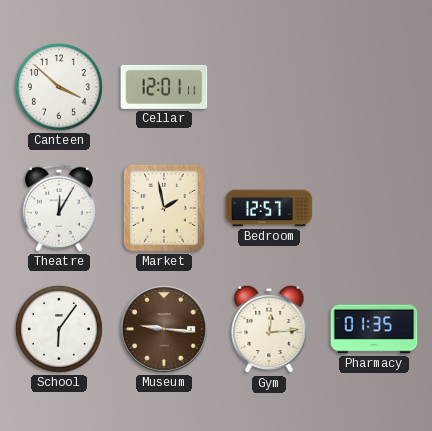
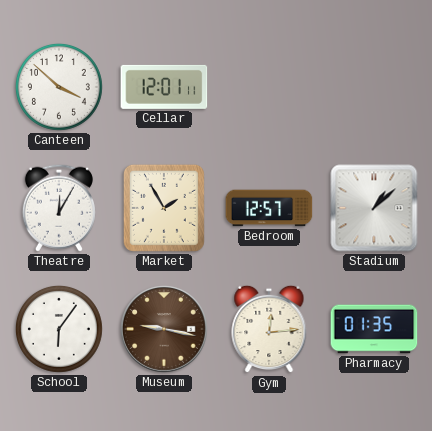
Market: 1:58 -> 1:55 (164, 208)
Stadium: none -> 1:08 (374, 208)
Museum: 9:16 -> 9:17 (165, 330)
